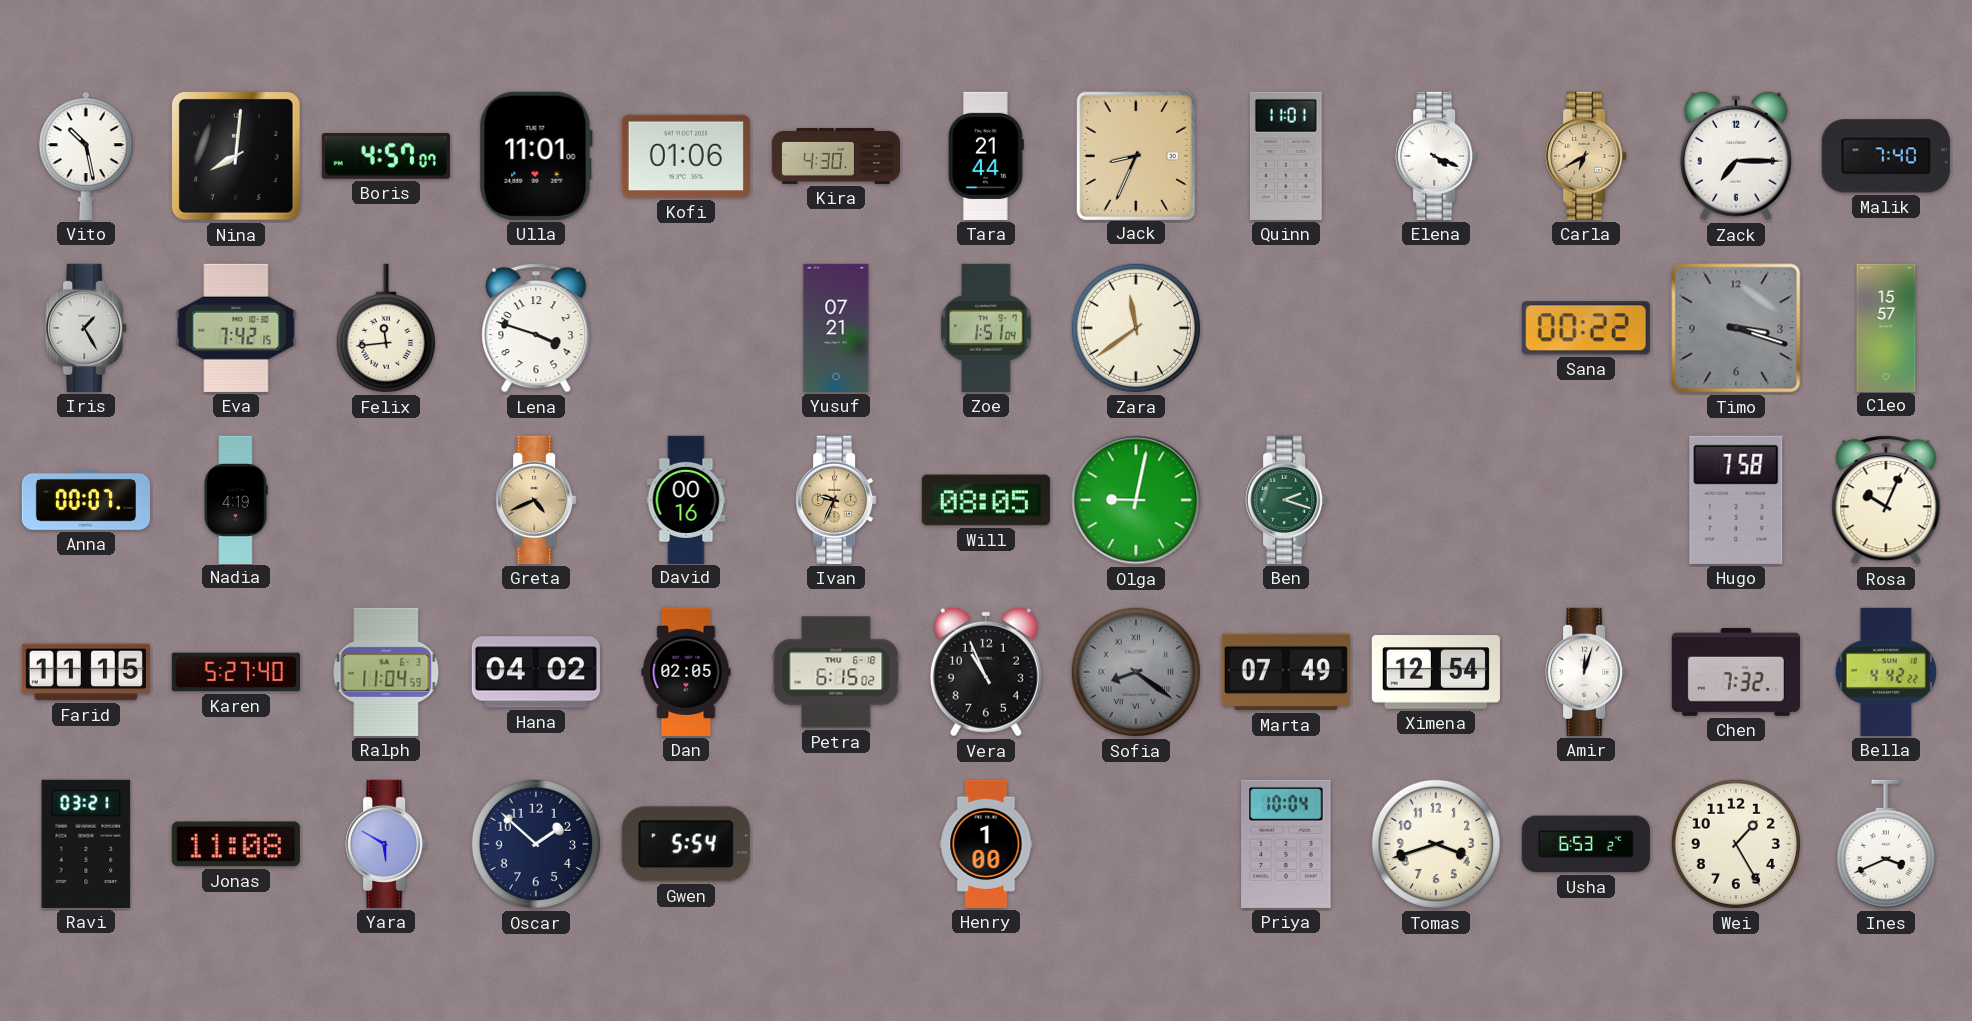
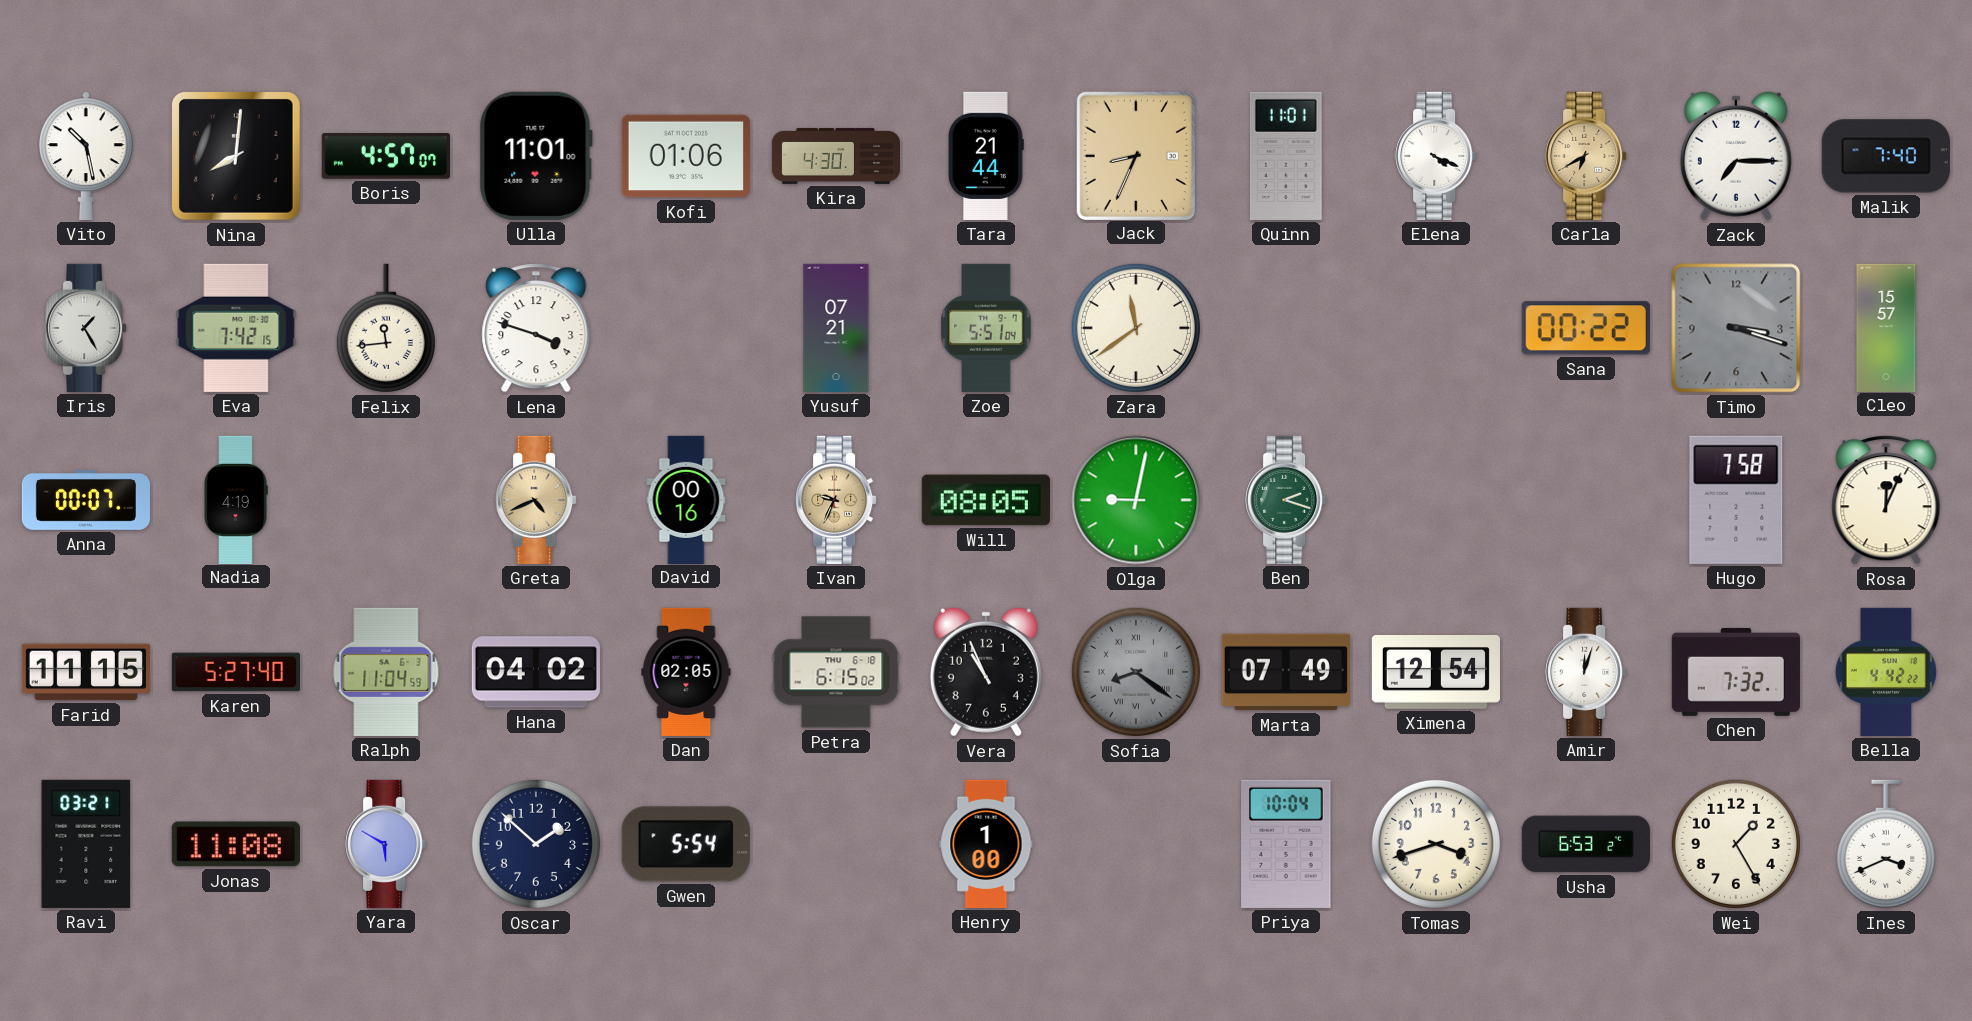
Zoe: 1:51 -> 5:51 (986, 328)
Rosa: 10:04 -> 12:04 (1886, 500)
